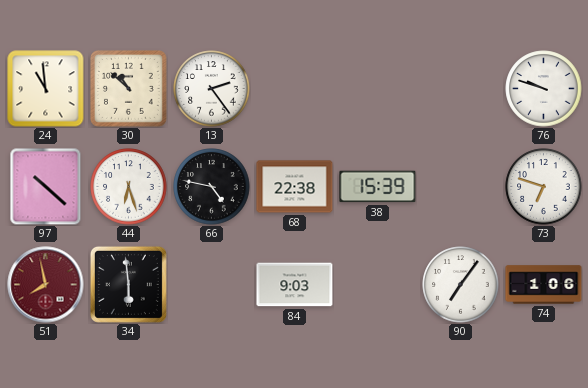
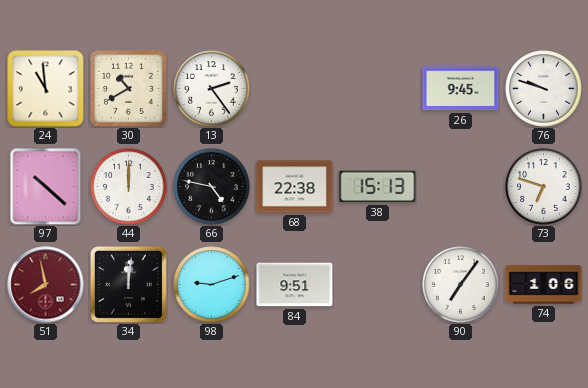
30: 10:52 -> 10:40 (129, 89)
26: none -> 9:45 (461, 89)
44: 6:27 -> 12:00 (129, 187)
38: 15:39 -> 15:13 (378, 187)
34: 5:59 -> 12:01 (128, 284)
98: none -> 9:12 (212, 285)
84: 9:03 -> 9:51 (295, 285)
